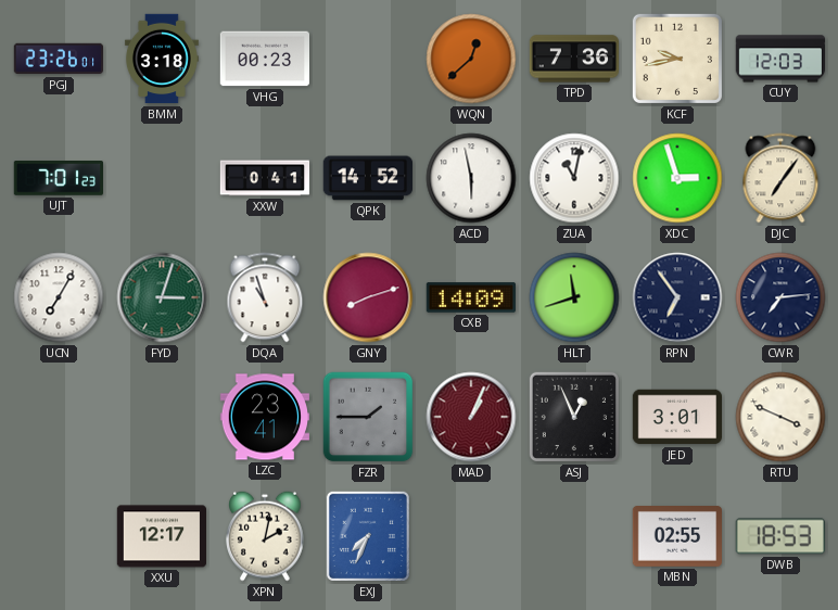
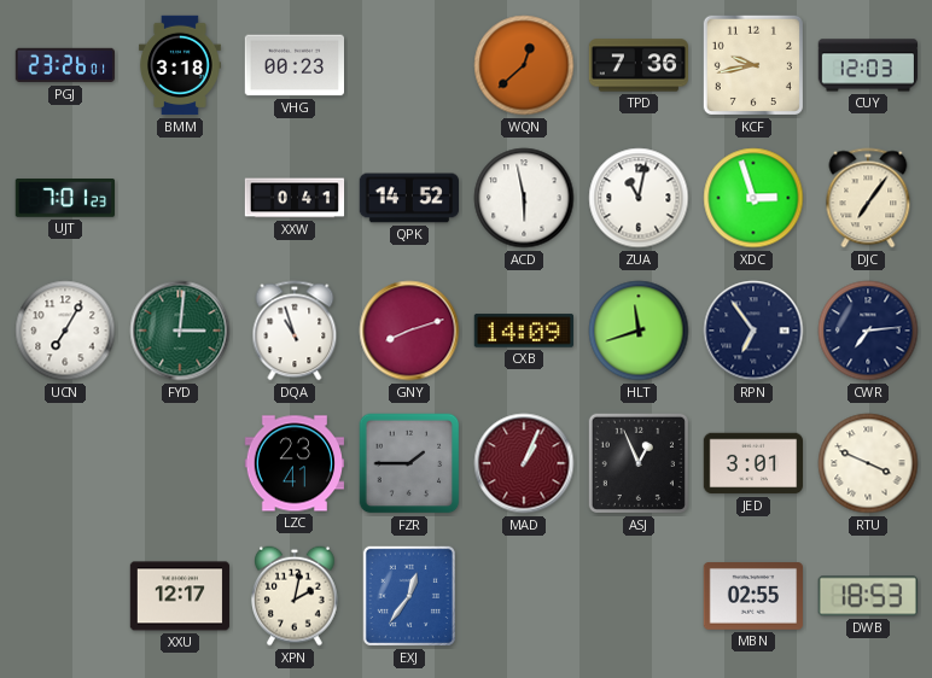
FYD: 3:03 -> 3:01 (180, 331)
EXJ: 7:34 -> 12:36 (409, 596)
